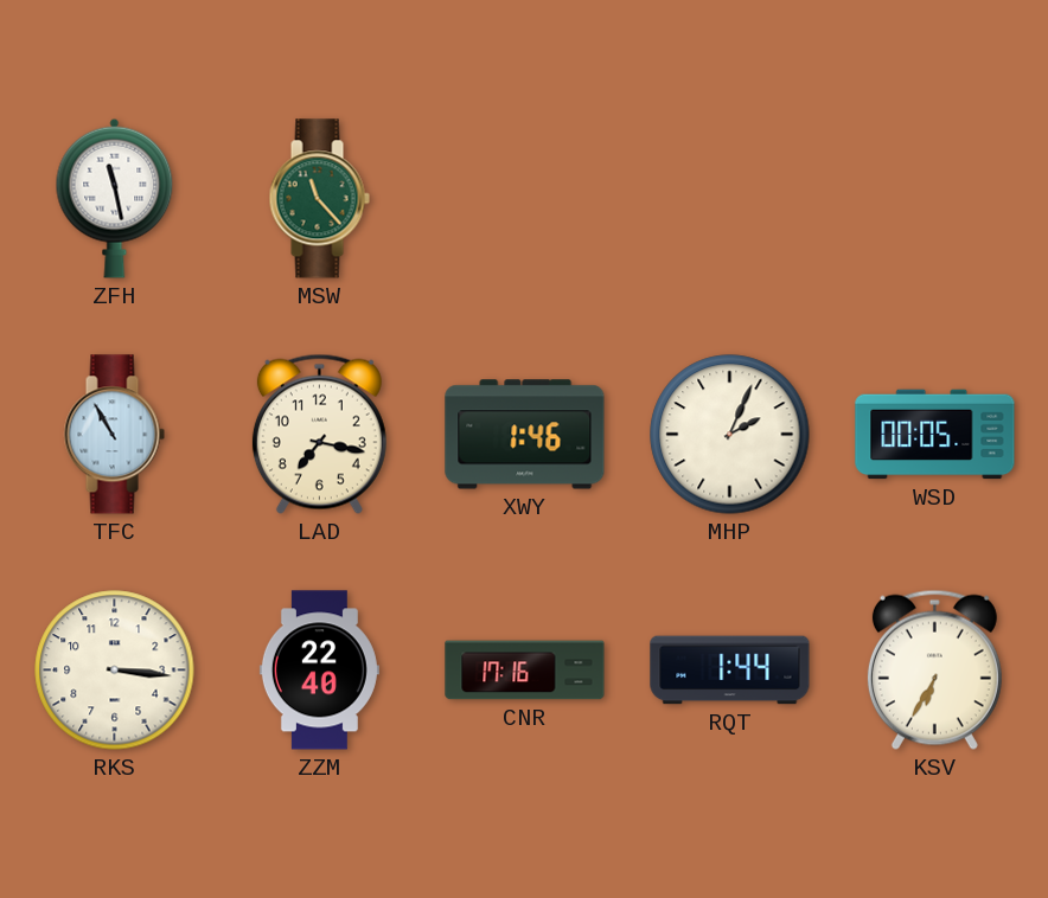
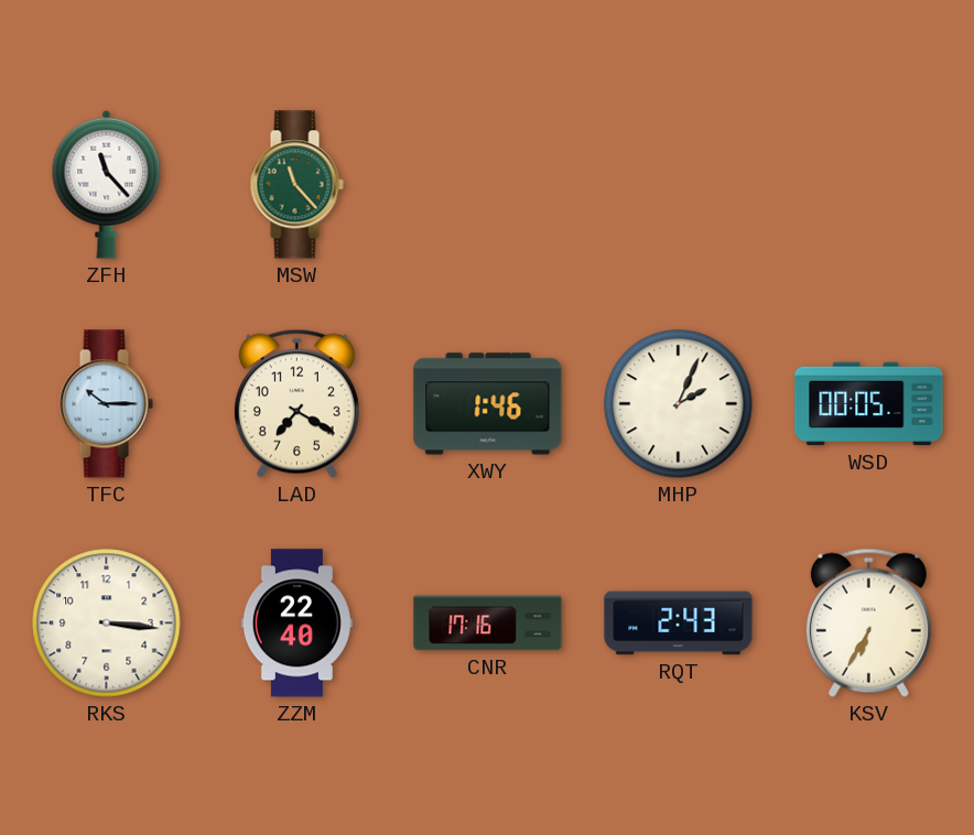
ZFH: 11:28 -> 11:23 (107, 184)
TFC: 10:55 -> 10:15 (106, 404)
LAD: 7:17 -> 7:20 (296, 403)
RQT: 1:44 -> 2:43 (679, 623)
